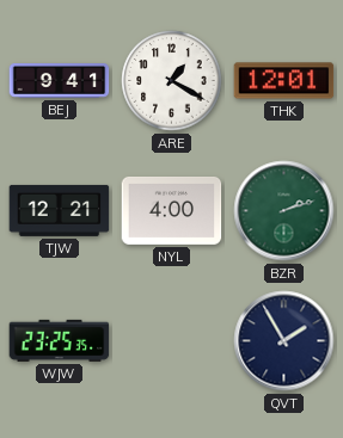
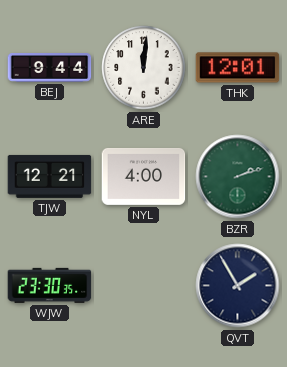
BEJ: 9:41 -> 9:44 (50, 68)
ARE: 1:20 -> 12:01 (144, 68)
WJW: 23:25 -> 23:30 (50, 285)
